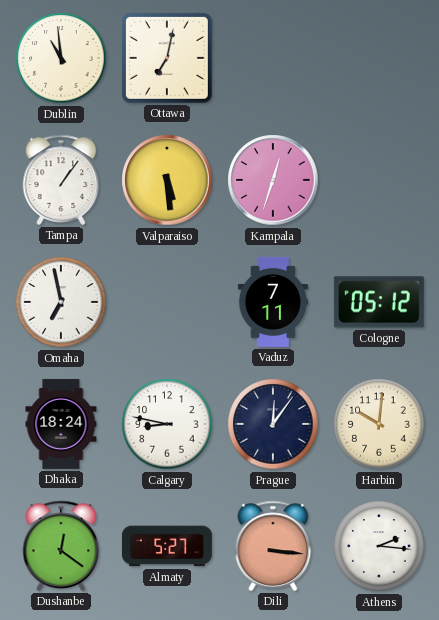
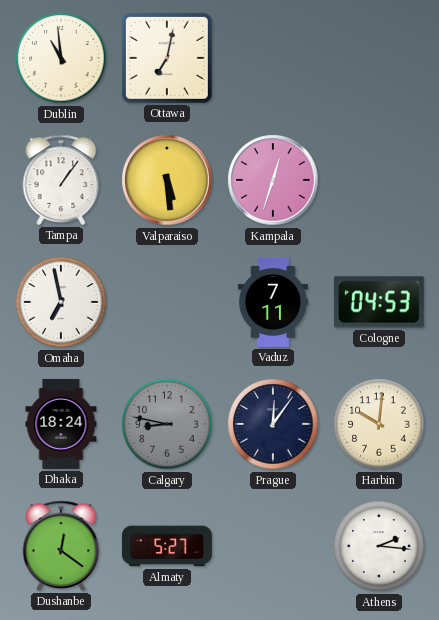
Cologne: 05:12 -> 04:53 (379, 302)
Calgary dial: white -> grey (167, 424)
Dili: 3:16 -> none (273, 546)
